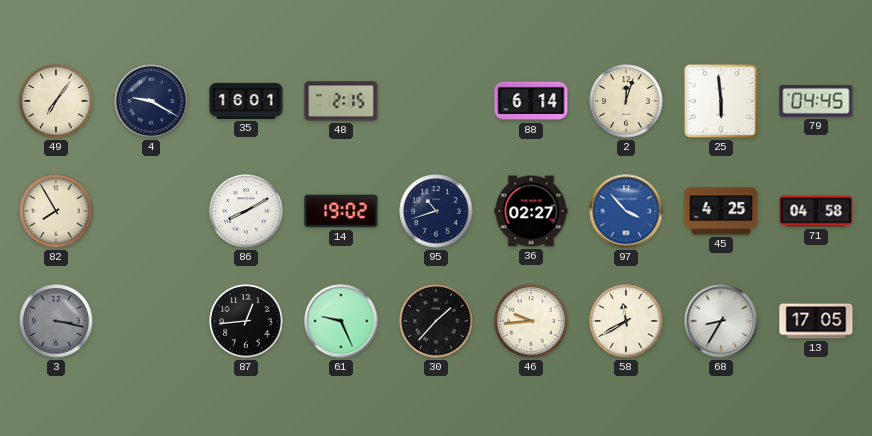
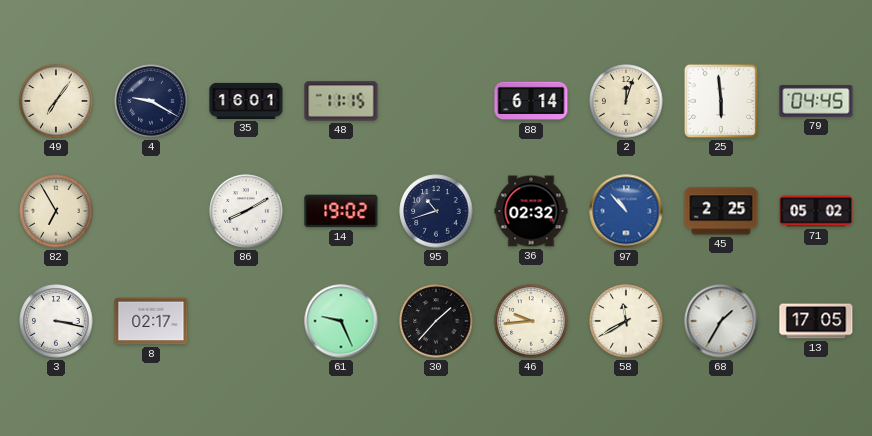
48: 2:15 -> 11:15 (341, 101)
82: 7:55 -> 6:55 (56, 211)
36: 02:27 -> 02:32 (531, 211)
97: 3:53 -> 10:53 (626, 211)
45: 4:25 -> 2:25 (721, 211)
71: 04:58 -> 05:02 (816, 211)
3 dial: grey -> white (56, 321)
8: none -> 02:17 (151, 321)
87: 12:44 -> none (246, 321)
68: 8:35 -> 1:35 (721, 321)
